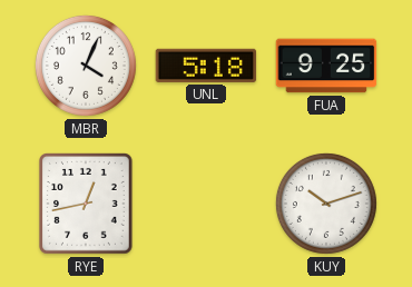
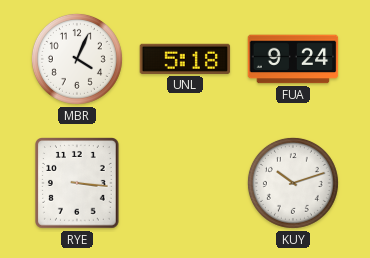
FUA: 9:25 -> 9:24 (293, 59)
RYE: 12:43 -> 3:16 (78, 184)
